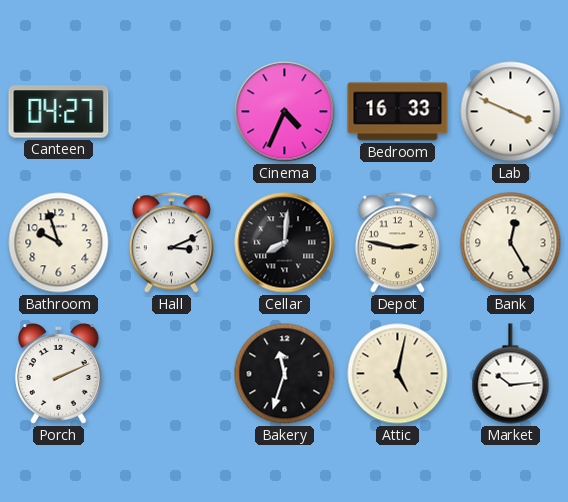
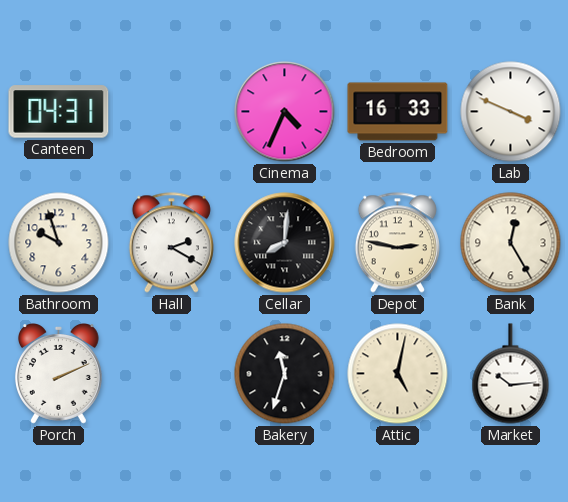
Canteen: 04:27 -> 04:31 (59, 112)
Hall: 3:11 -> 2:20 (171, 243)
